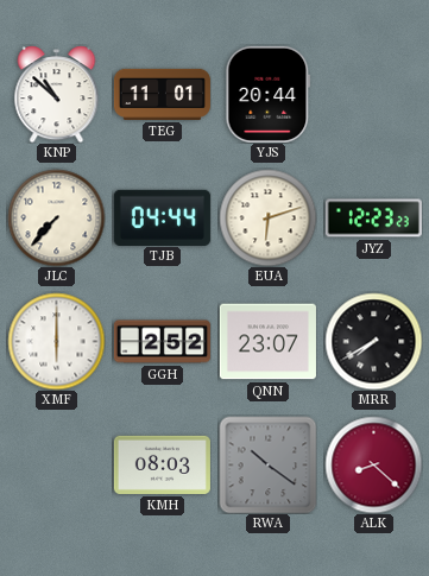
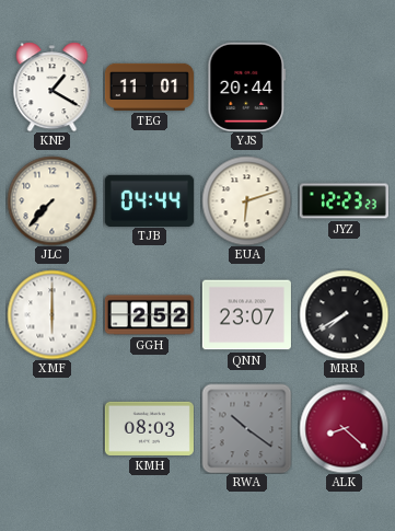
KNP: 10:52 -> 1:20 (53, 86)
